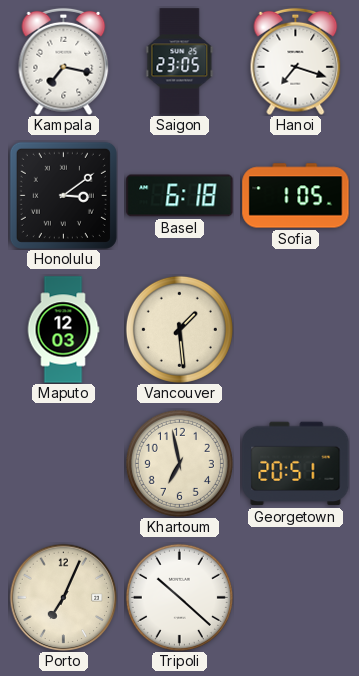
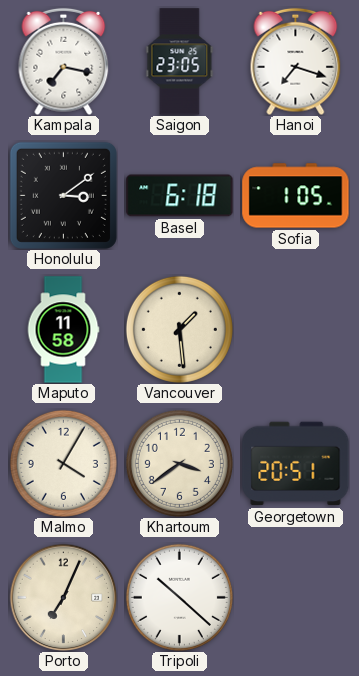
Maputo: 12:03 -> 11:58 (63, 330)
Malmo: none -> 4:05 (63, 463)
Khartoum: 6:58 -> 3:39 (179, 463)
